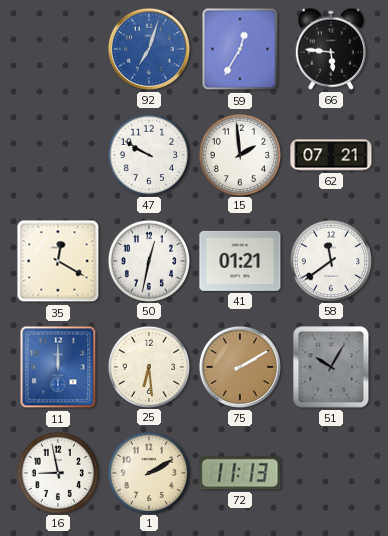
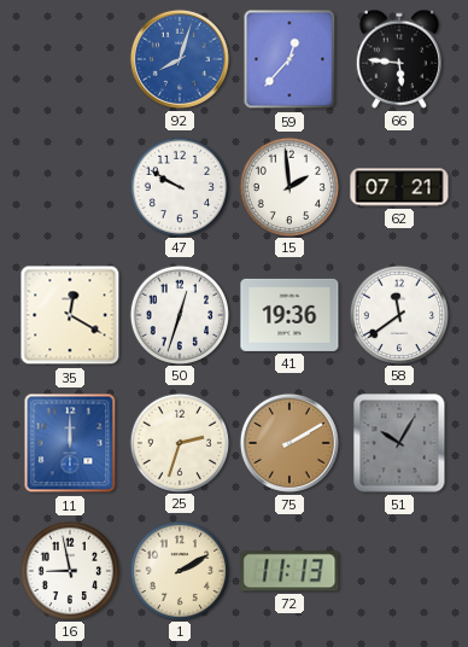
92: 7:03 -> 8:03 (180, 59)
59: 12:35 -> 12:37 (289, 59)
50: 12:32 -> 12:33 (179, 314)
41: 01:21 -> 19:36 (289, 315)
25: 6:29 -> 2:33 (179, 442)
